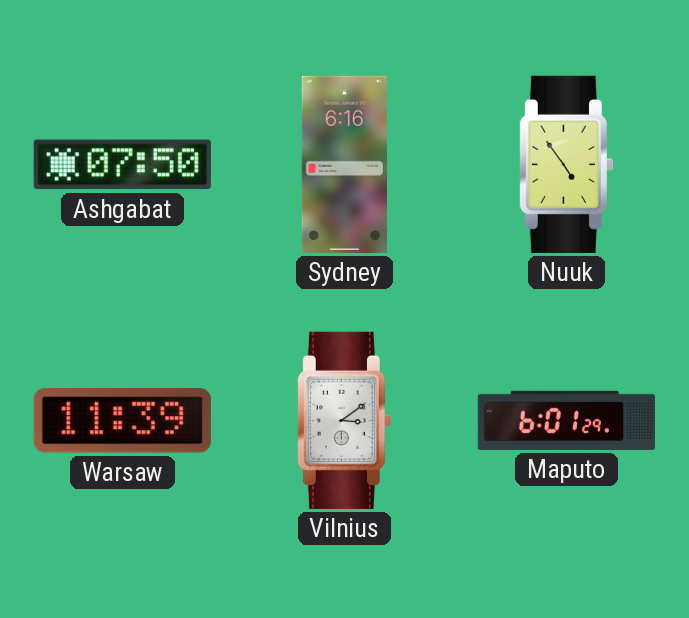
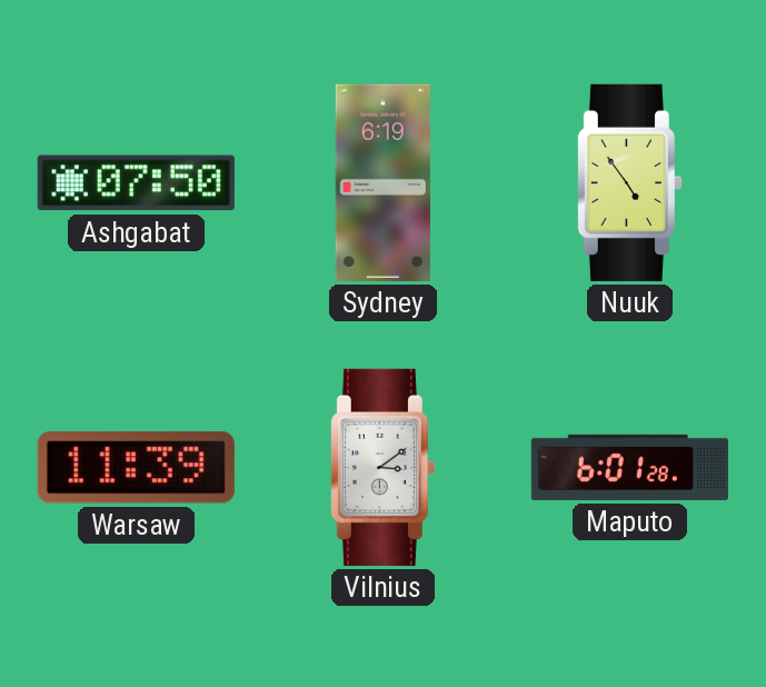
Sydney: 6:16 -> 6:19 (382, 182)
Maputo: 6:01:29 -> 6:01:28 (629, 467)
